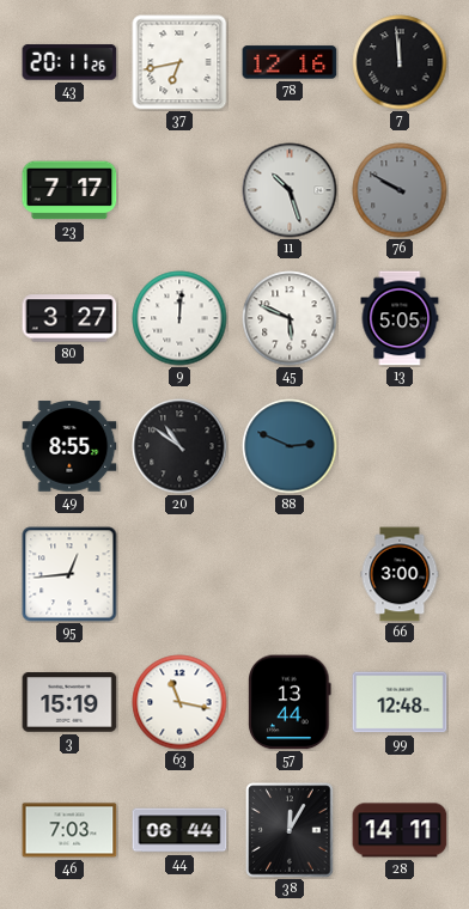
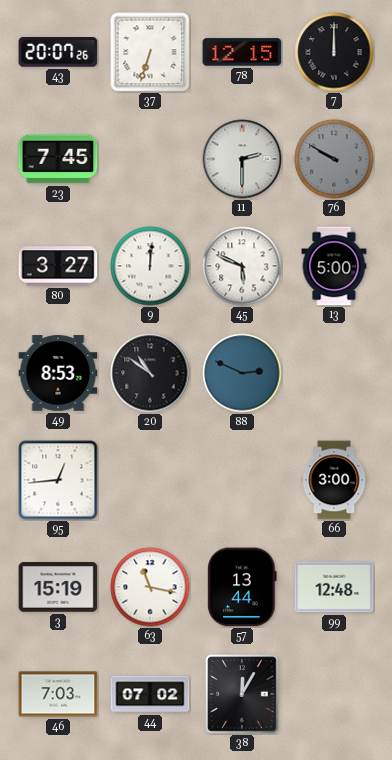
43: 20:11 -> 20:07 (58, 52)
37: 6:43 -> 6:33 (150, 52)
78: 12:16 -> 12:15 (242, 52)
7: 11:59 -> 12:00 (334, 52)
23: 7:17 -> 7:45 (58, 159)
11: 10:27 -> 2:30 (242, 159)
13: 5:05 -> 5:00 (334, 266)
49: 8:55 -> 8:53 (58, 373)
44: 06:44 -> 07:02 (150, 694)
28: 14:11 -> none (400, 830)
